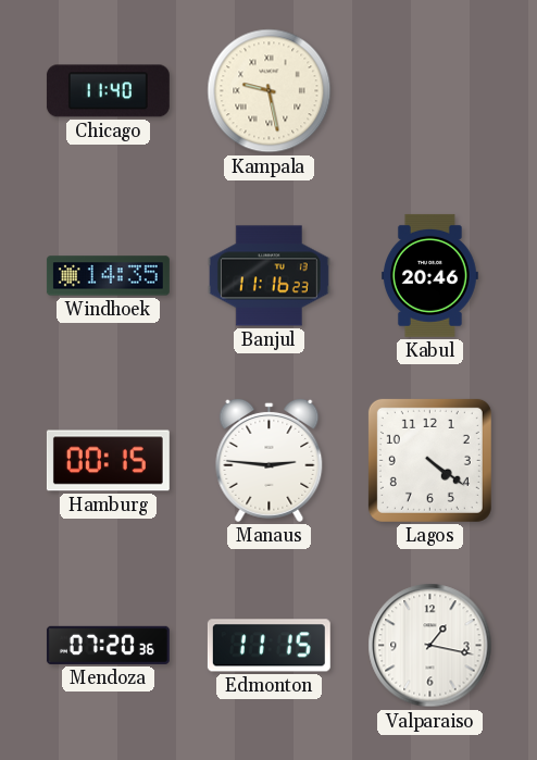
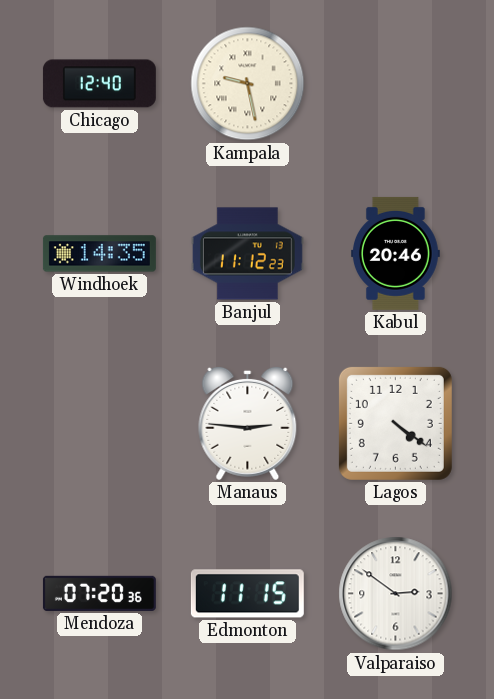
Chicago: 11:40 -> 12:40 (99, 84)
Banjul: 11:16 -> 11:12 (247, 254)
Hamburg: 00:15 -> none (108, 461)
Valparaiso: 1:17 -> 2:51 (396, 594)
